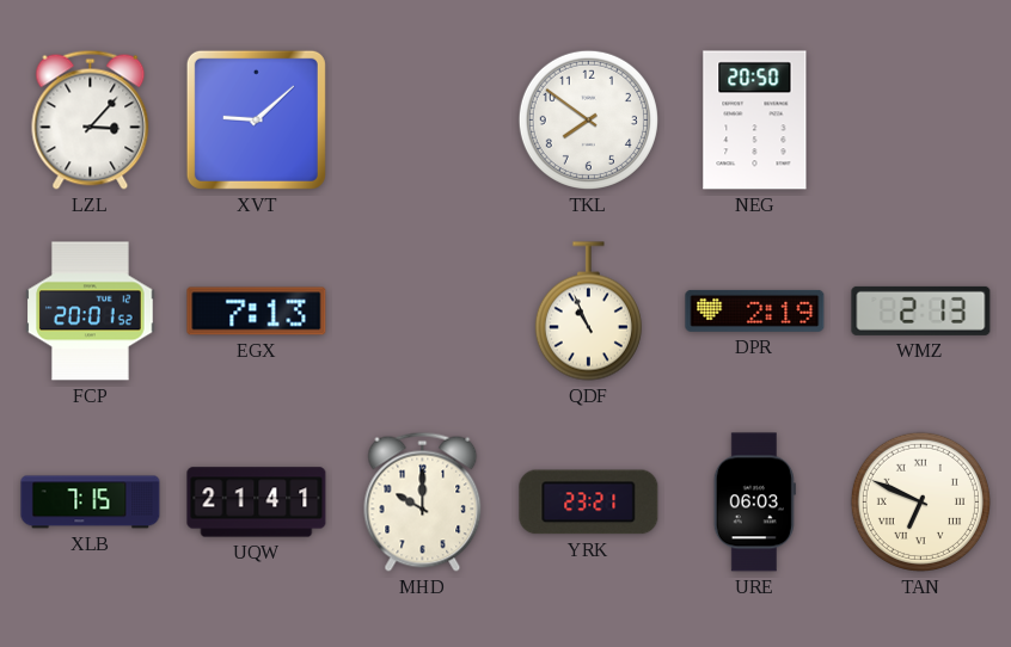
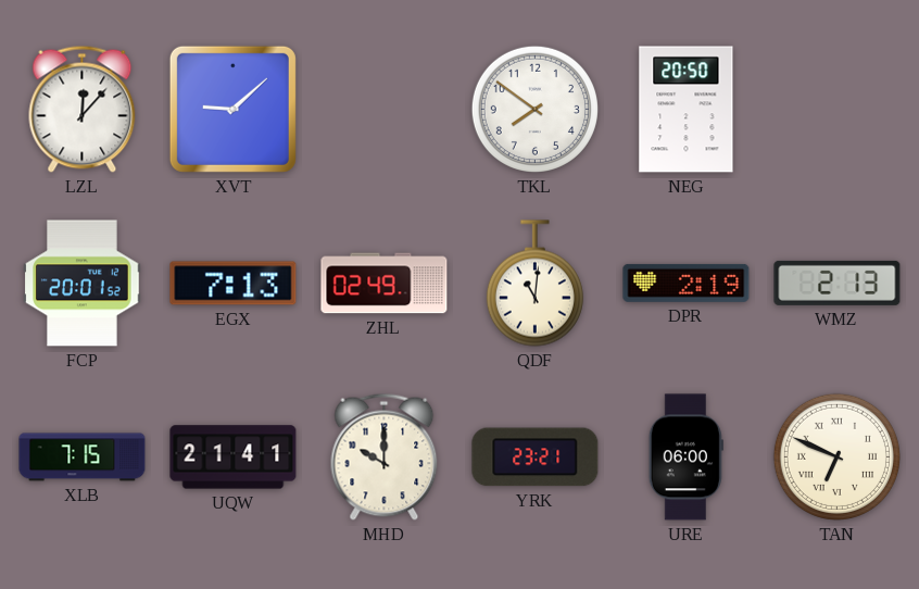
LZL: 3:07 -> 12:07 (83, 109)
ZHL: none -> 02:49 (385, 284)
QDF: 10:56 -> 11:01 (534, 284)
URE: 06:03 -> 06:00 (685, 458)
